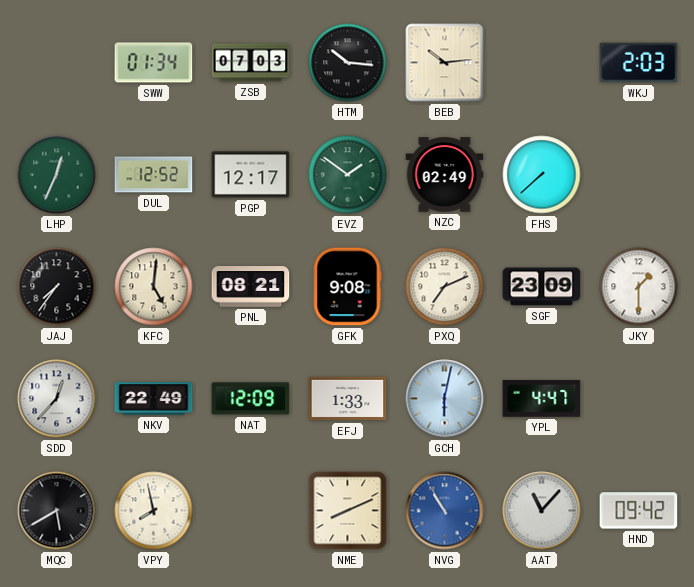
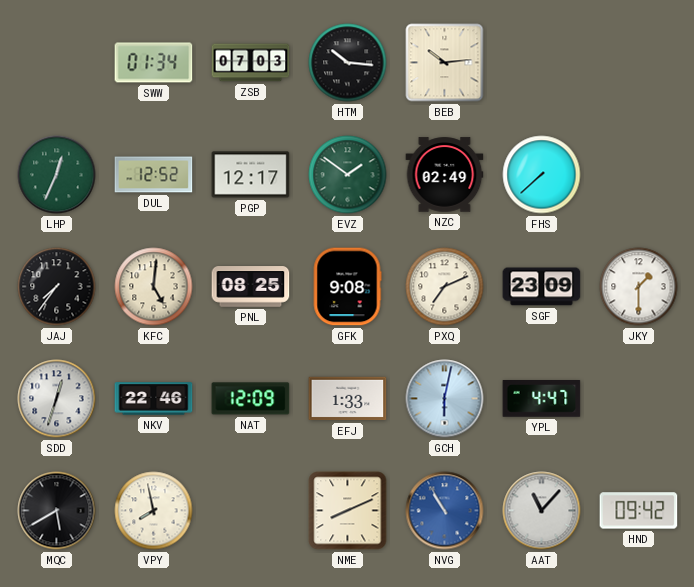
WKJ: 2:03 -> none (639, 63)
PNL: 08:21 -> 08:25 (251, 287)
SDD: 12:37 -> 12:33 (57, 399)
NKV: 22:49 -> 22:46 (154, 399)
